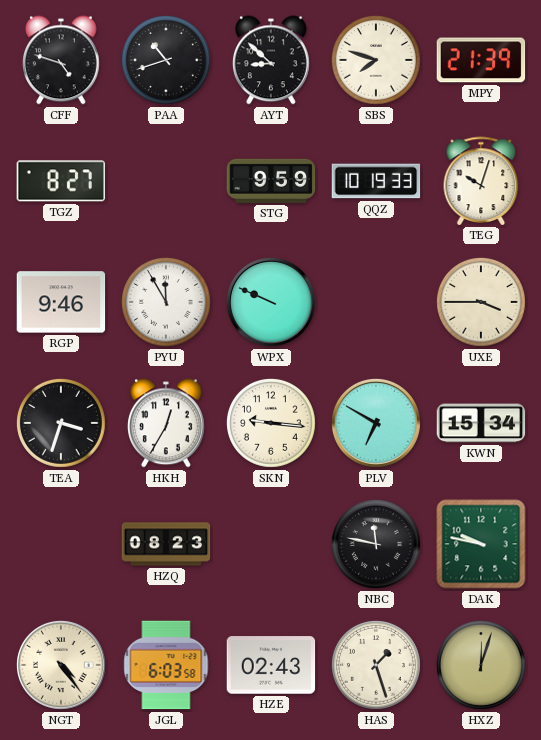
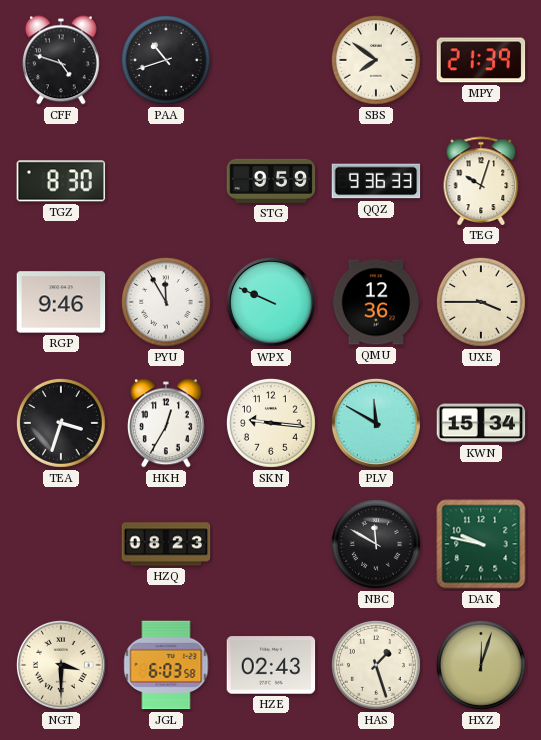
AYT: 8:52 -> none (272, 60)
SBS: 7:48 -> 7:51 (376, 60)
TGZ: 8:27 -> 8:30 (61, 181)
QQZ: 10:19 -> 9:36 (376, 181)
QMU: none -> 12:36 (376, 302)
PLV: 6:50 -> 11:50 (376, 423)
NBC: 11:47 -> 11:50 (376, 544)
NGT: 4:24 -> 3:30 (61, 665)
